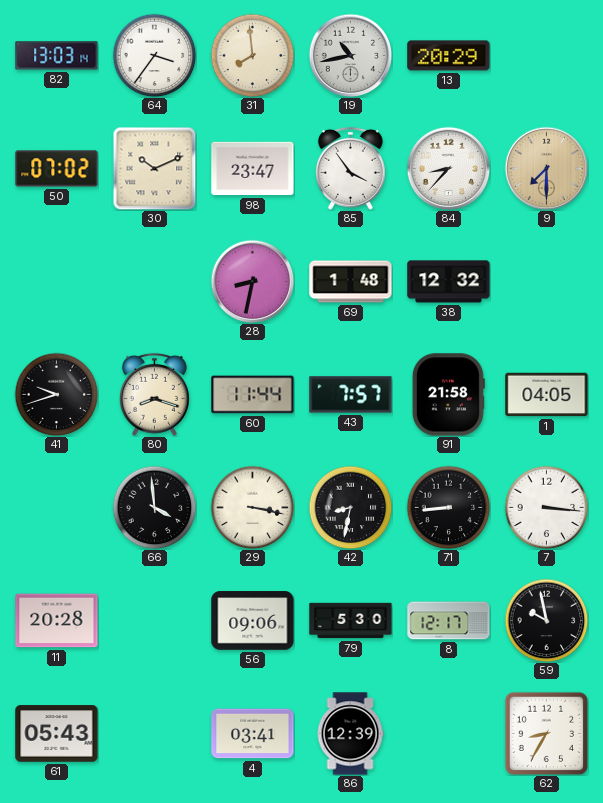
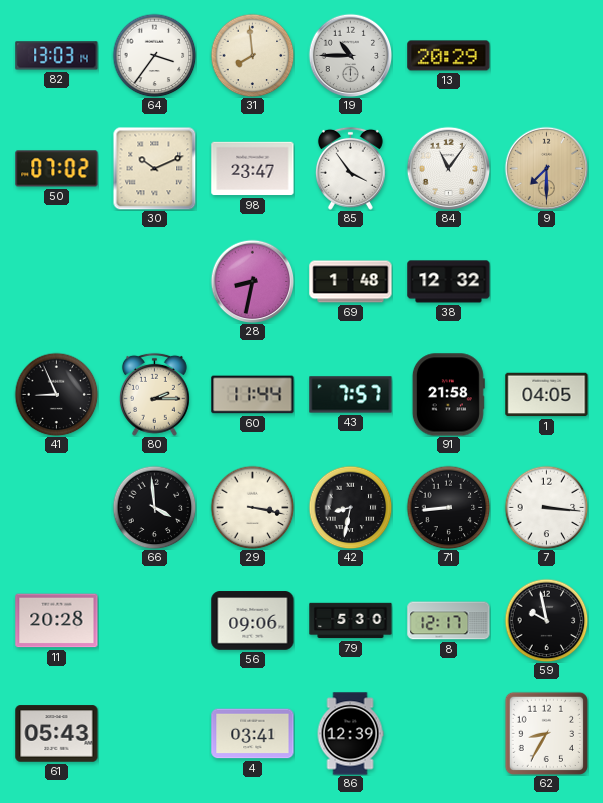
19: 10:43 -> 10:45 (350, 55)
84: 8:37 -> 11:06 (448, 168)
41: 9:42 -> 8:56 (56, 394)
80: 8:18 -> 2:15 (154, 394)
